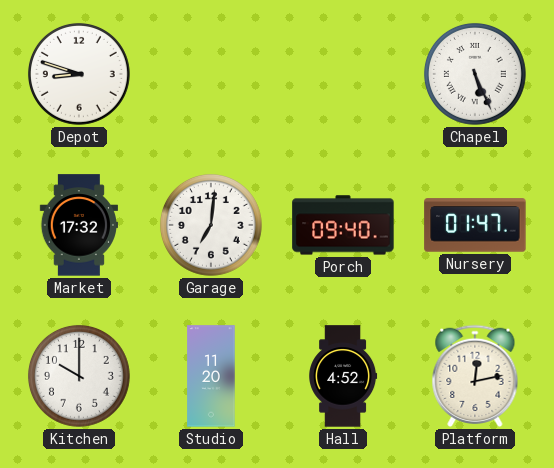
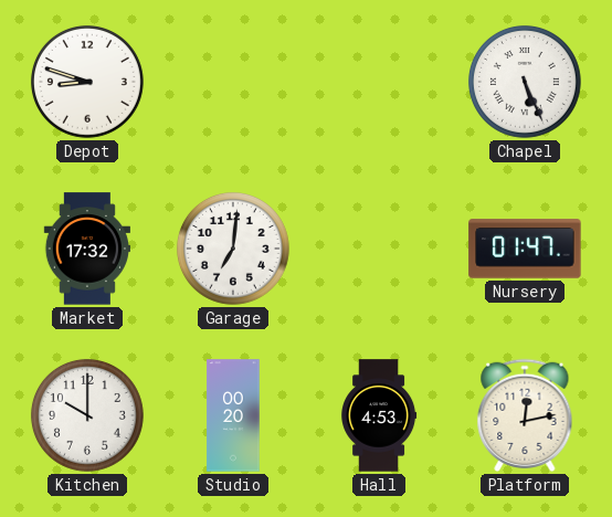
Porch: 09:40 -> none (343, 225)
Studio: 11:20 -> 00:20 (233, 415)
Hall: 4:52 -> 4:53 (380, 415)
